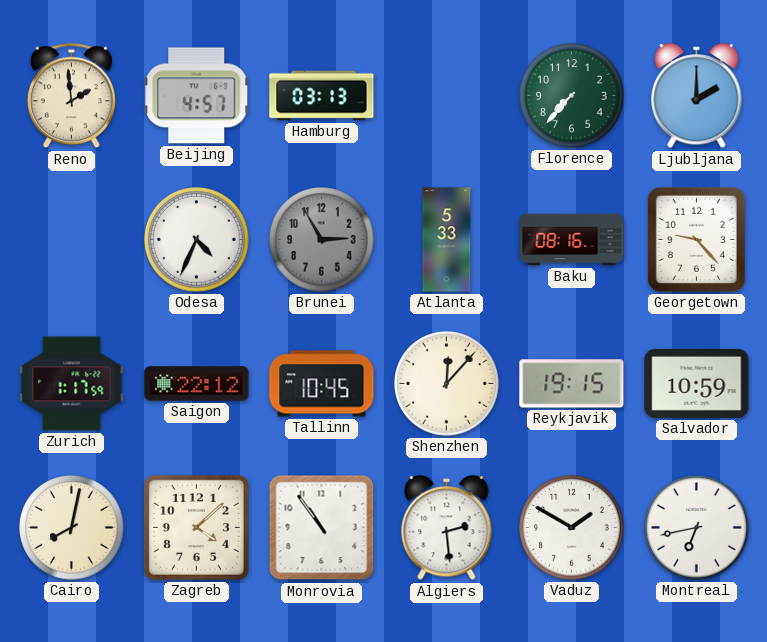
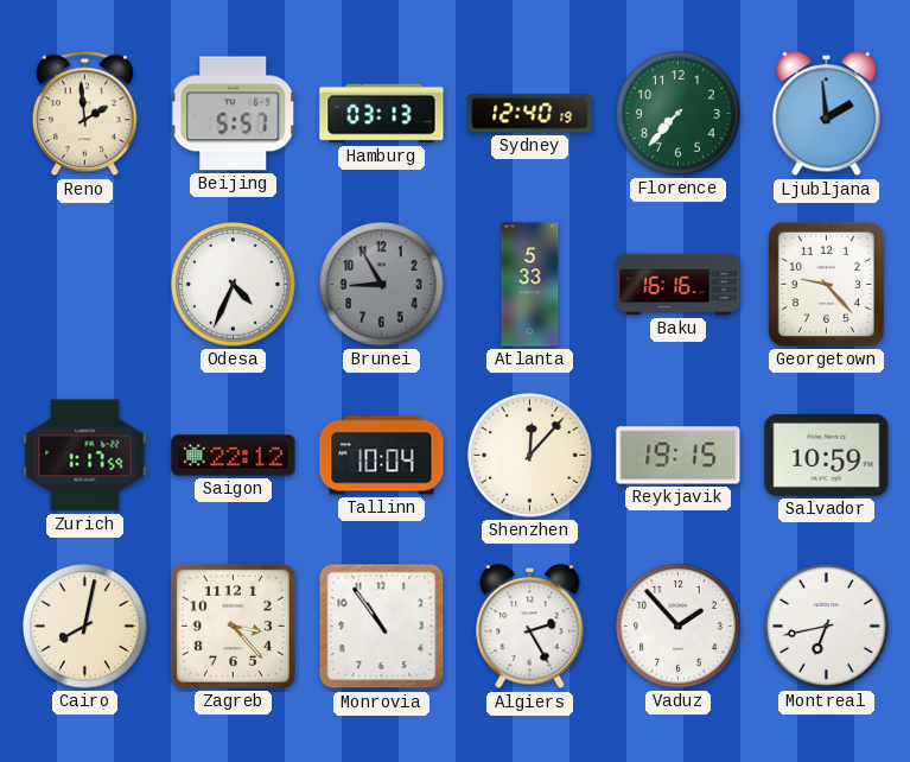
Beijing: 4:57 -> 5:57 (234, 114)
Sydney: none -> 12:40 (530, 114)
Ljubljana: 2:00 -> 1:59 (827, 114)
Brunei: 2:55 -> 8:55 (382, 285)
Baku: 08:16 -> 16:16 (679, 285)
Tallinn: 10:45 -> 10:04 (382, 456)
Zagreb: 4:08 -> 3:23 (233, 626)
Algiers: 2:29 -> 2:25 (530, 627)
Vaduz: 1:50 -> 1:53 (679, 627)
